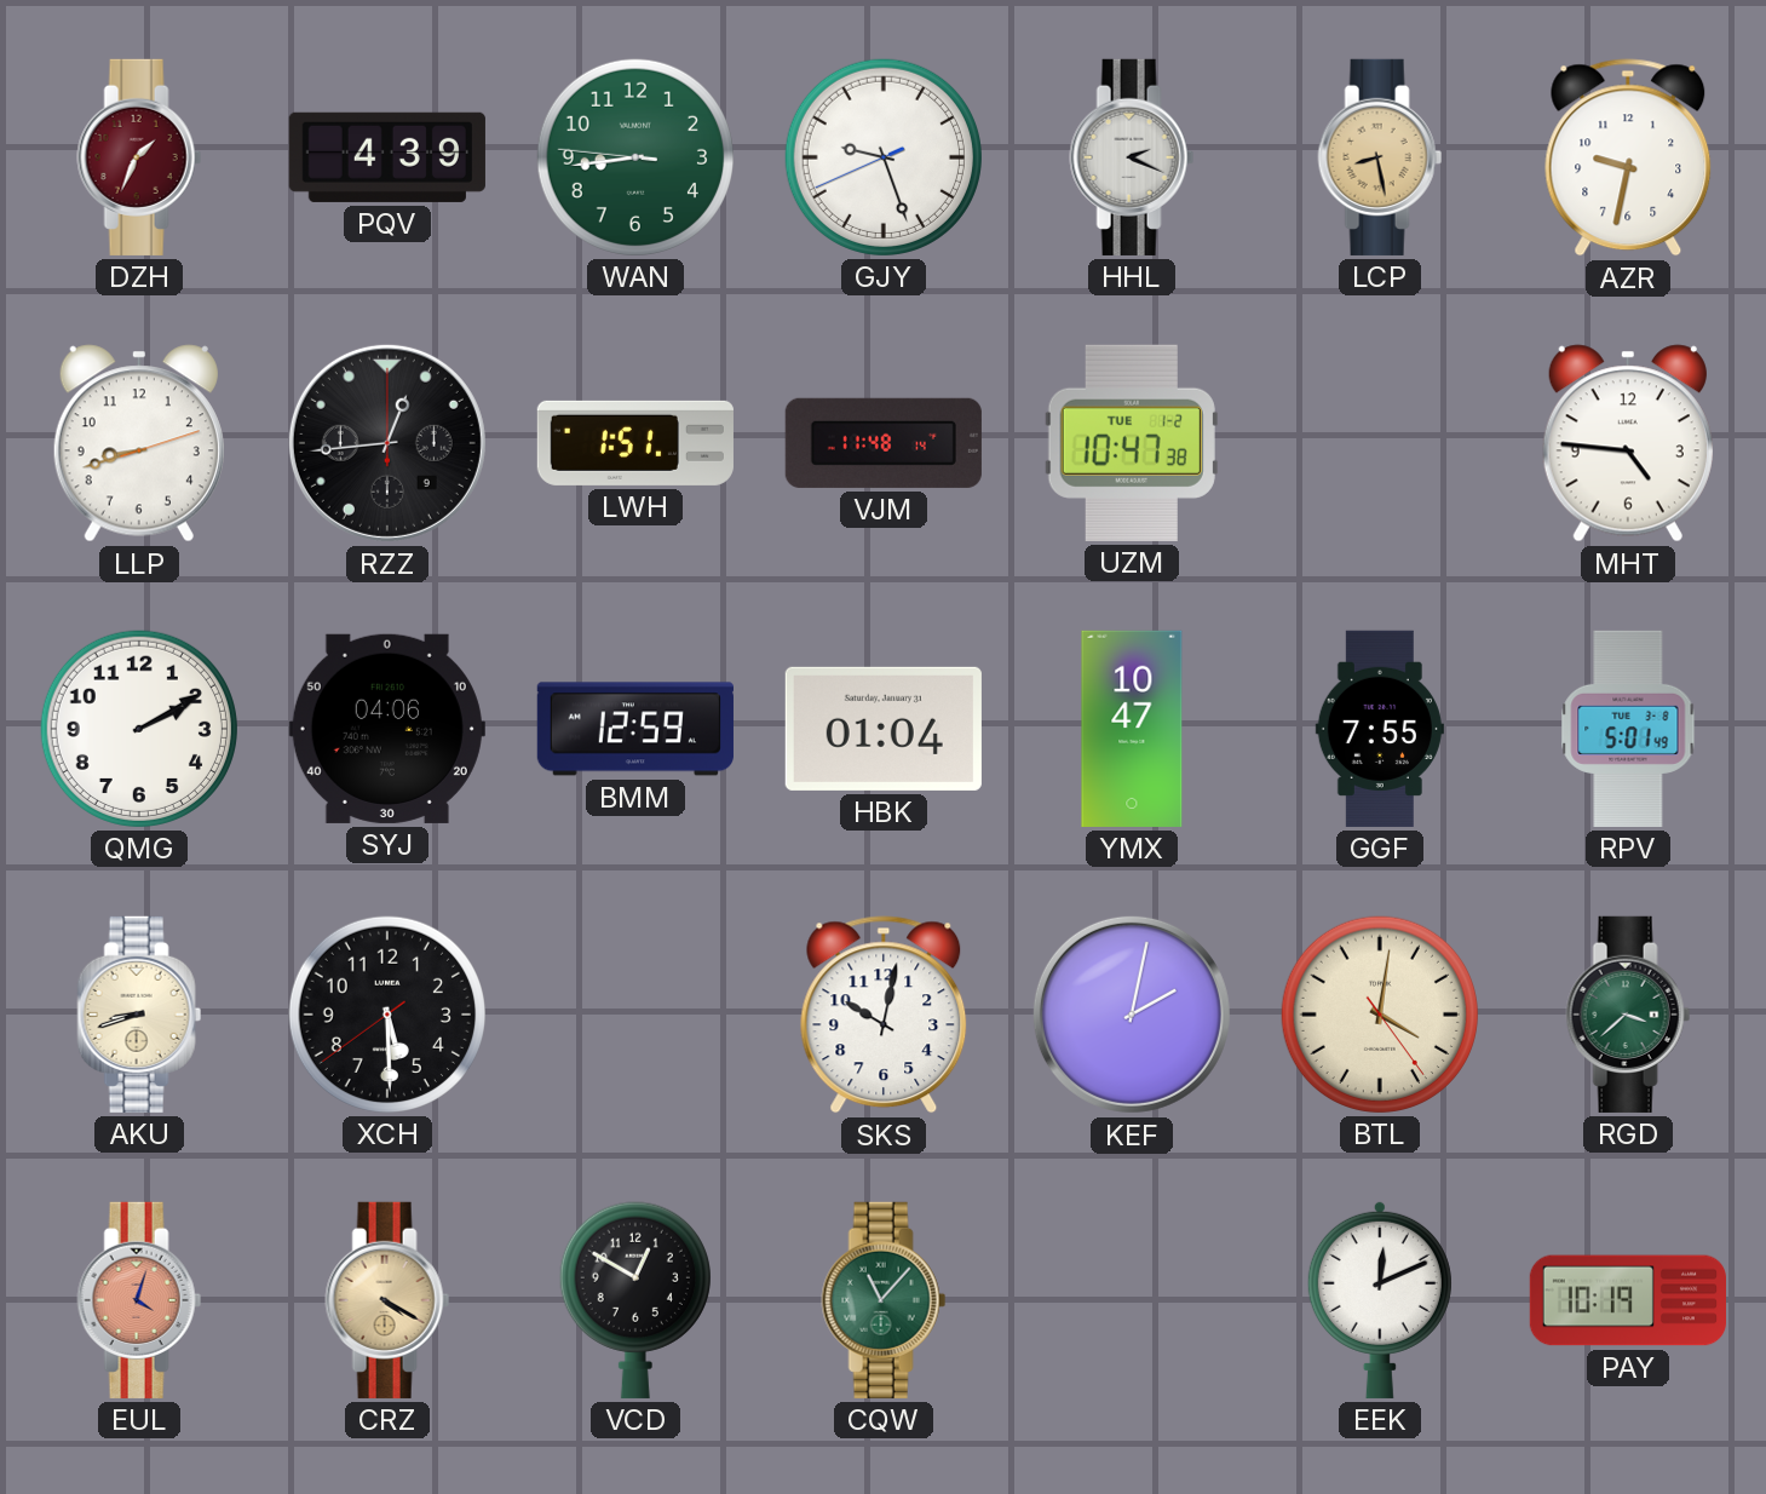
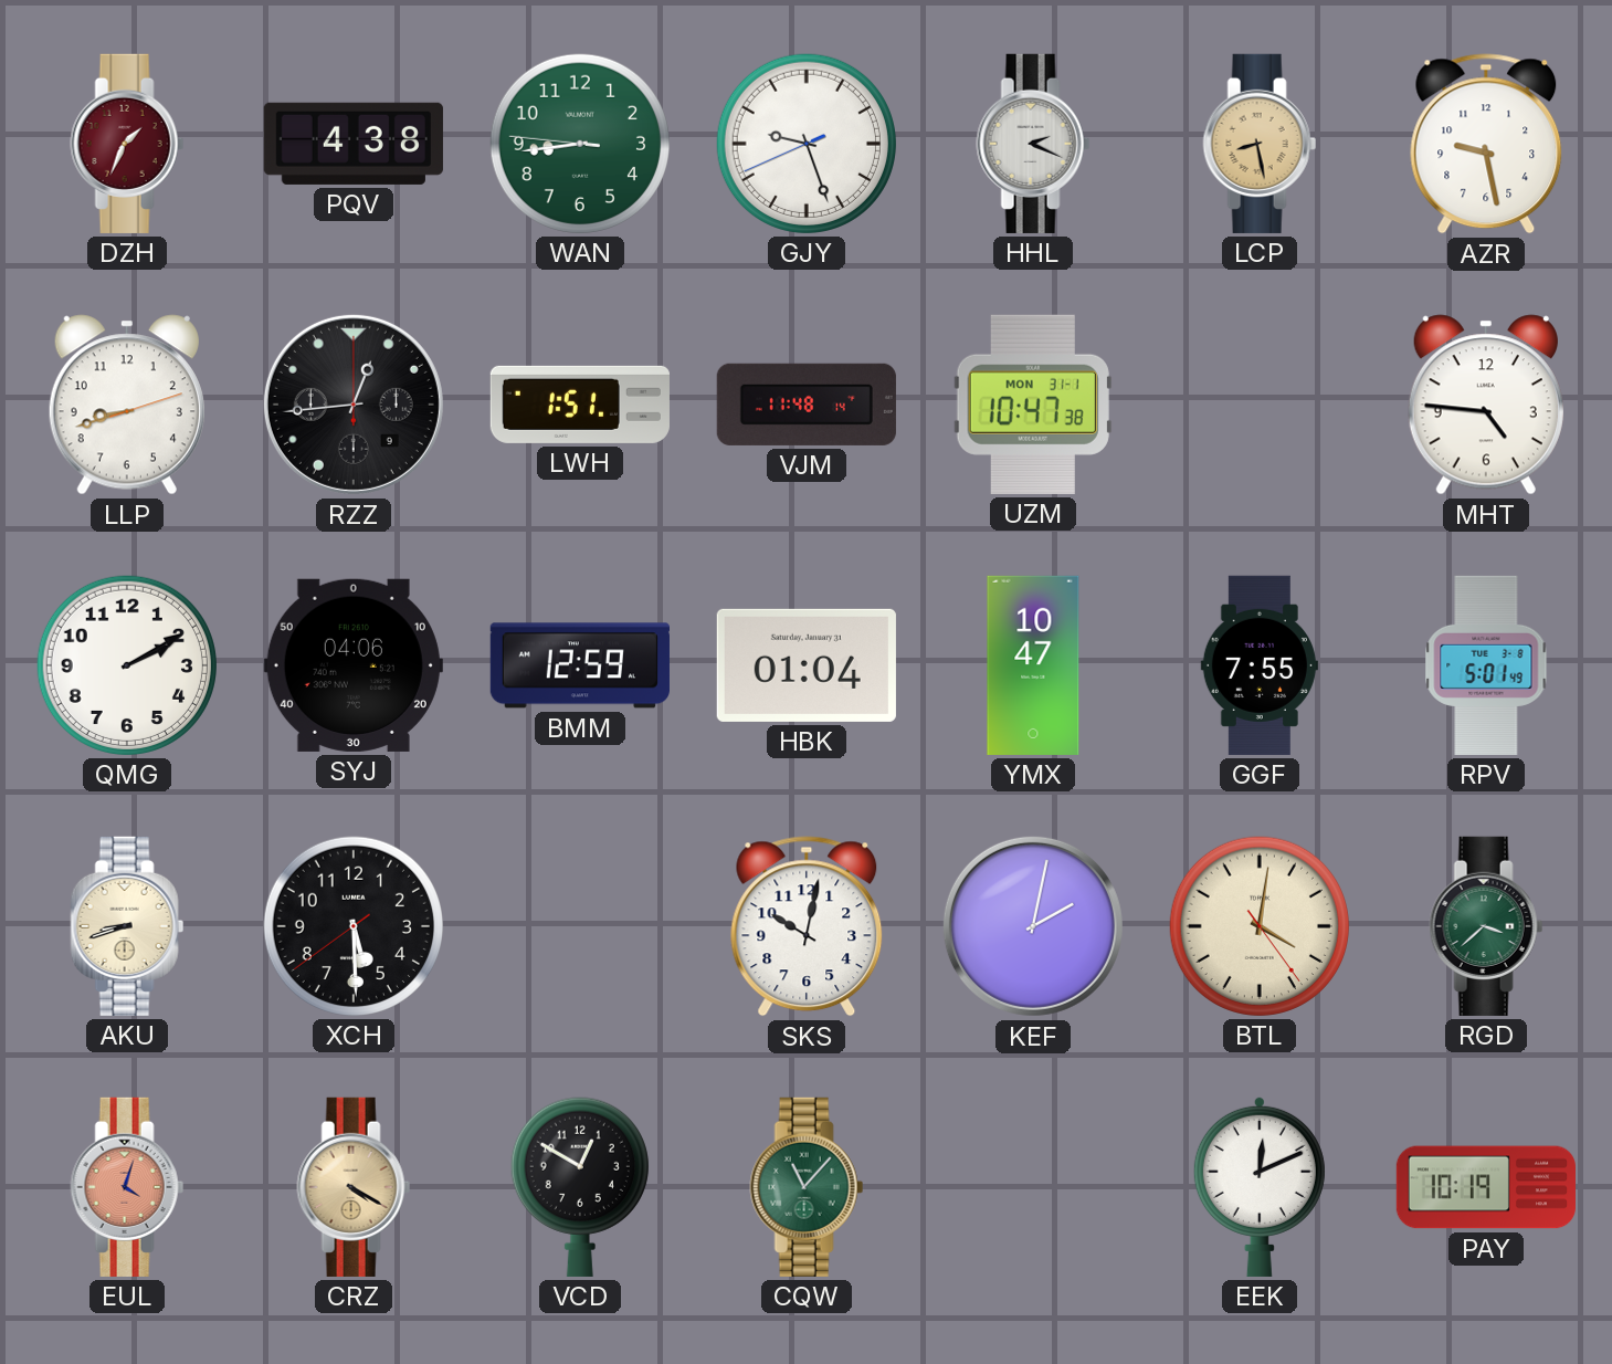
PQV: 4:39 -> 4:38 (354, 144)
AZR: 9:32 -> 9:28 (1486, 144)
UZM date: TUE 1-2 -> MON 31-1 (1033, 405)
